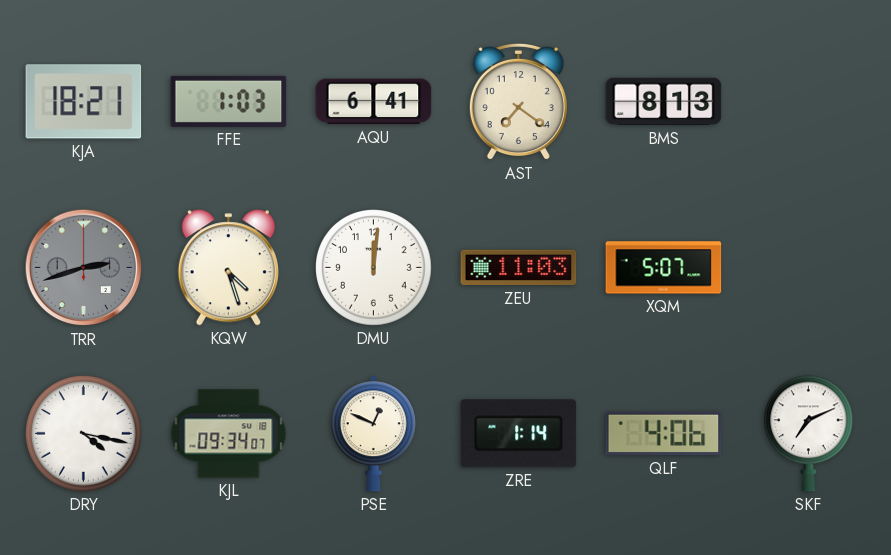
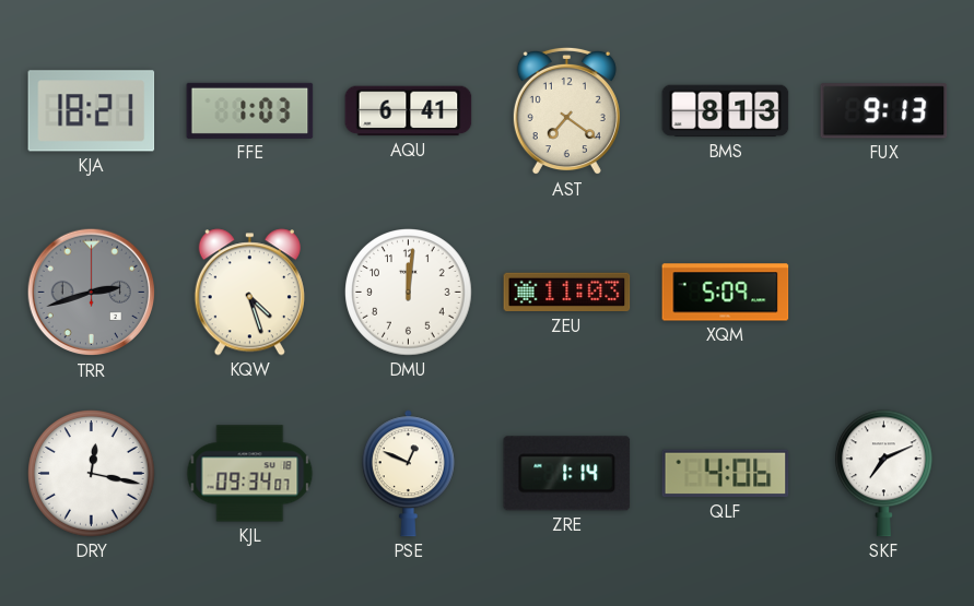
FUX: none -> 9:13 (884, 111)
XQM: 5:07 -> 5:09 (726, 293)
DRY: 4:17 -> 12:17 (92, 474)
